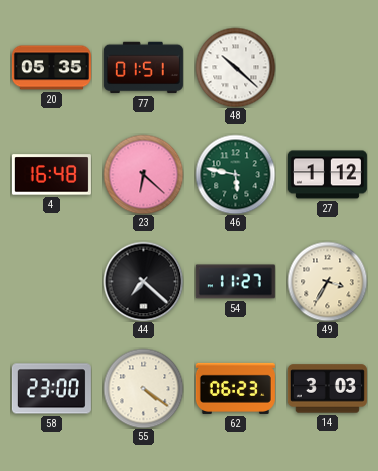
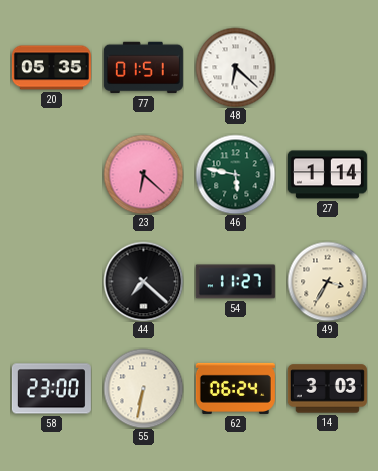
48: 10:22 -> 6:22 (235, 67)
4: 16:48 -> none (51, 175)
27: 1:12 -> 1:14 (327, 175)
55: 4:21 -> 6:32 (143, 388)
62: 06:23 -> 06:24 (235, 388)
